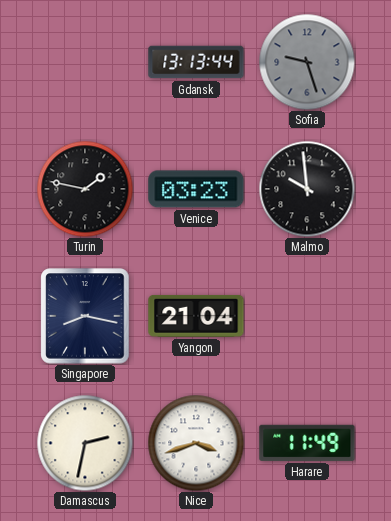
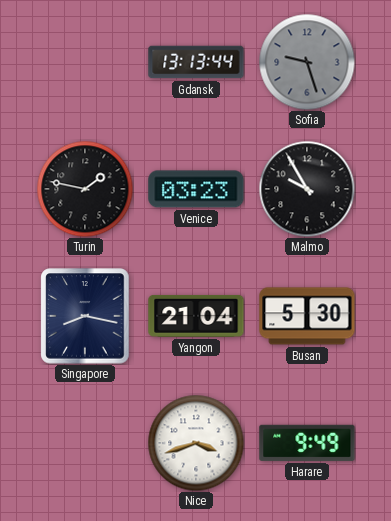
Malmo: 9:59 -> 9:55 (307, 189)
Busan: none -> 5:30 (307, 316)
Damascus: 2:32 -> none (85, 443)
Harare: 11:49 -> 9:49 (307, 443)
